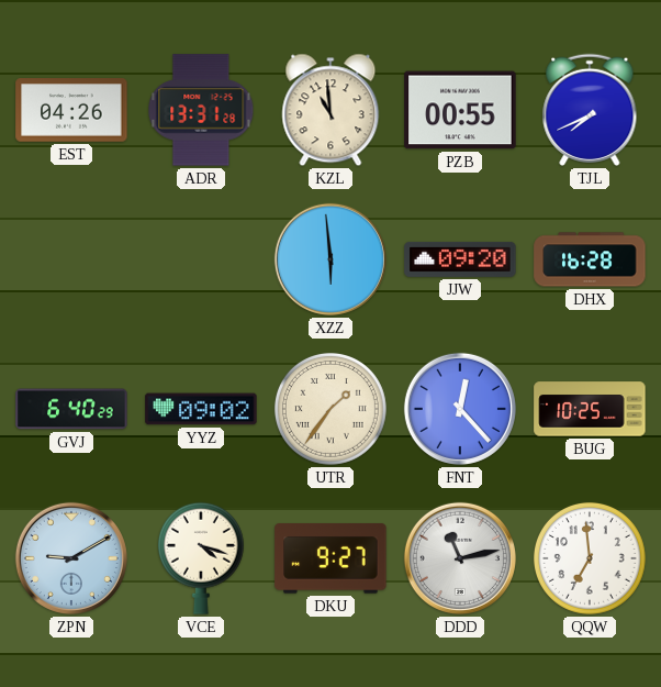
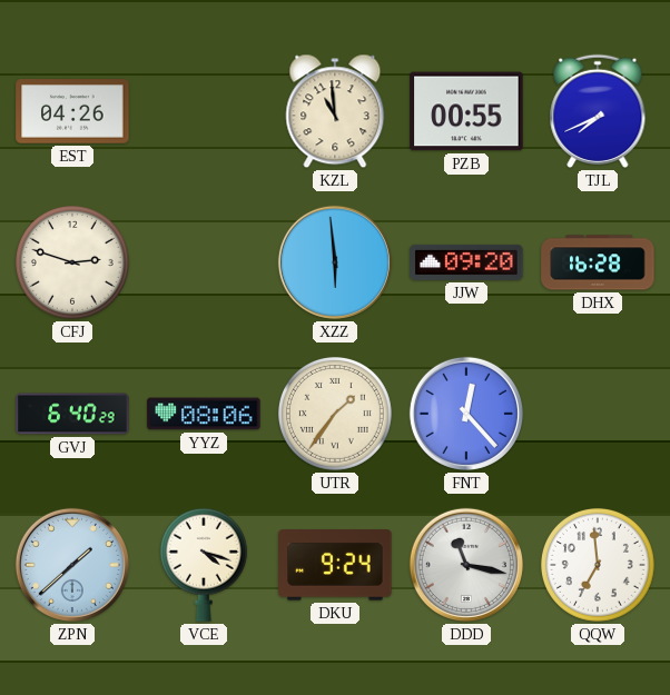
ADR: 13:31 -> none (201, 110)
CFJ: none -> 2:48 (72, 262)
YYZ: 09:02 -> 08:06 (204, 414)
BUG: 10:25 -> none (590, 409)
ZPN: 9:10 -> 1:38 (72, 565)
DKU: 9:27 -> 9:24 (335, 565)
DDD: 11:13 -> 11:17 (466, 565)
